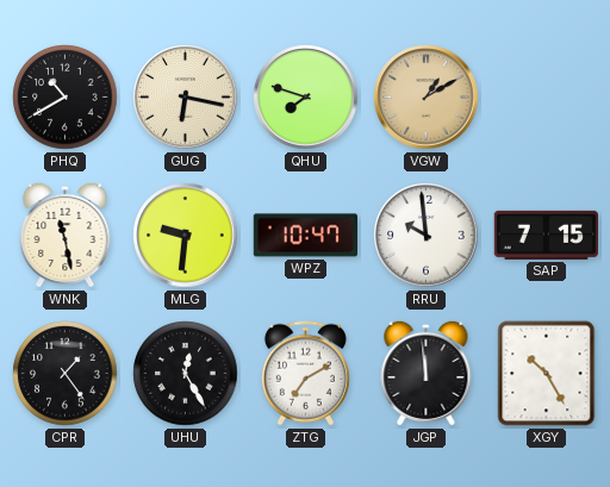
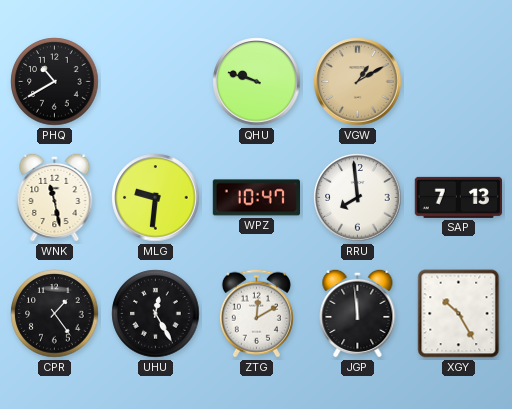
GUG: 6:17 -> none (186, 98)
QHU: 7:48 -> 9:48 (257, 82)
RRU: 9:59 -> 7:59 (358, 198)
SAP: 7:15 -> 7:13 (458, 197)
ZTG: 7:10 -> 12:10 (256, 314)
